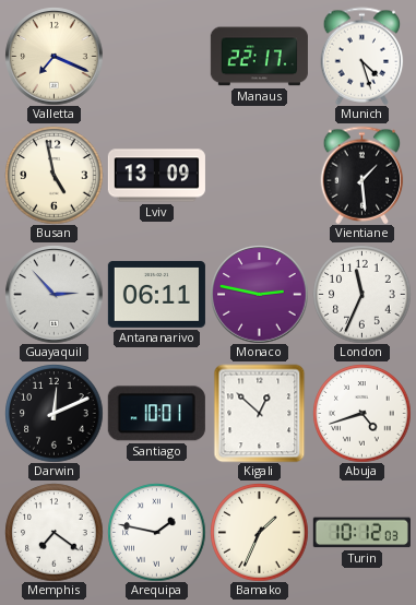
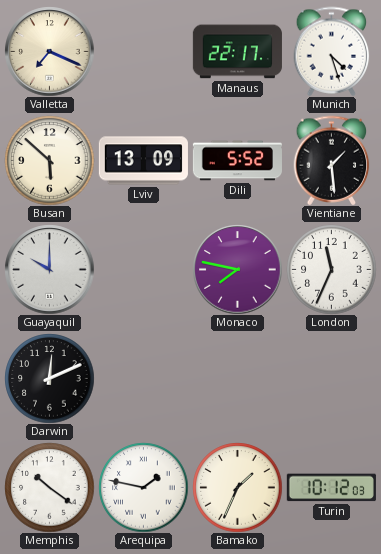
Busan: 4:58 -> 5:52 (49, 160)
Dili: none -> 5:52 (237, 161)
Guayaquil: 2:53 -> 10:00 (49, 269)
Antananarivo: 06:11 -> none (156, 294)
Monaco: 2:47 -> 7:47 (237, 269)
Santiago: 10:01 -> none (156, 414)
Kigali: 12:52 -> none (260, 413)
Abuja: 4:42 -> none (361, 413)
Memphis: 7:21 -> 10:21 (49, 487)
